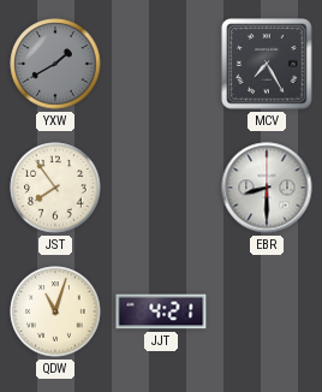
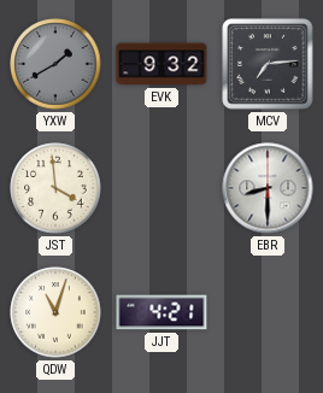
EVK: none -> 9:32 (161, 64)
MCV: 7:25 -> 7:14 (268, 64)
JST: 7:54 -> 3:59 (55, 188)
